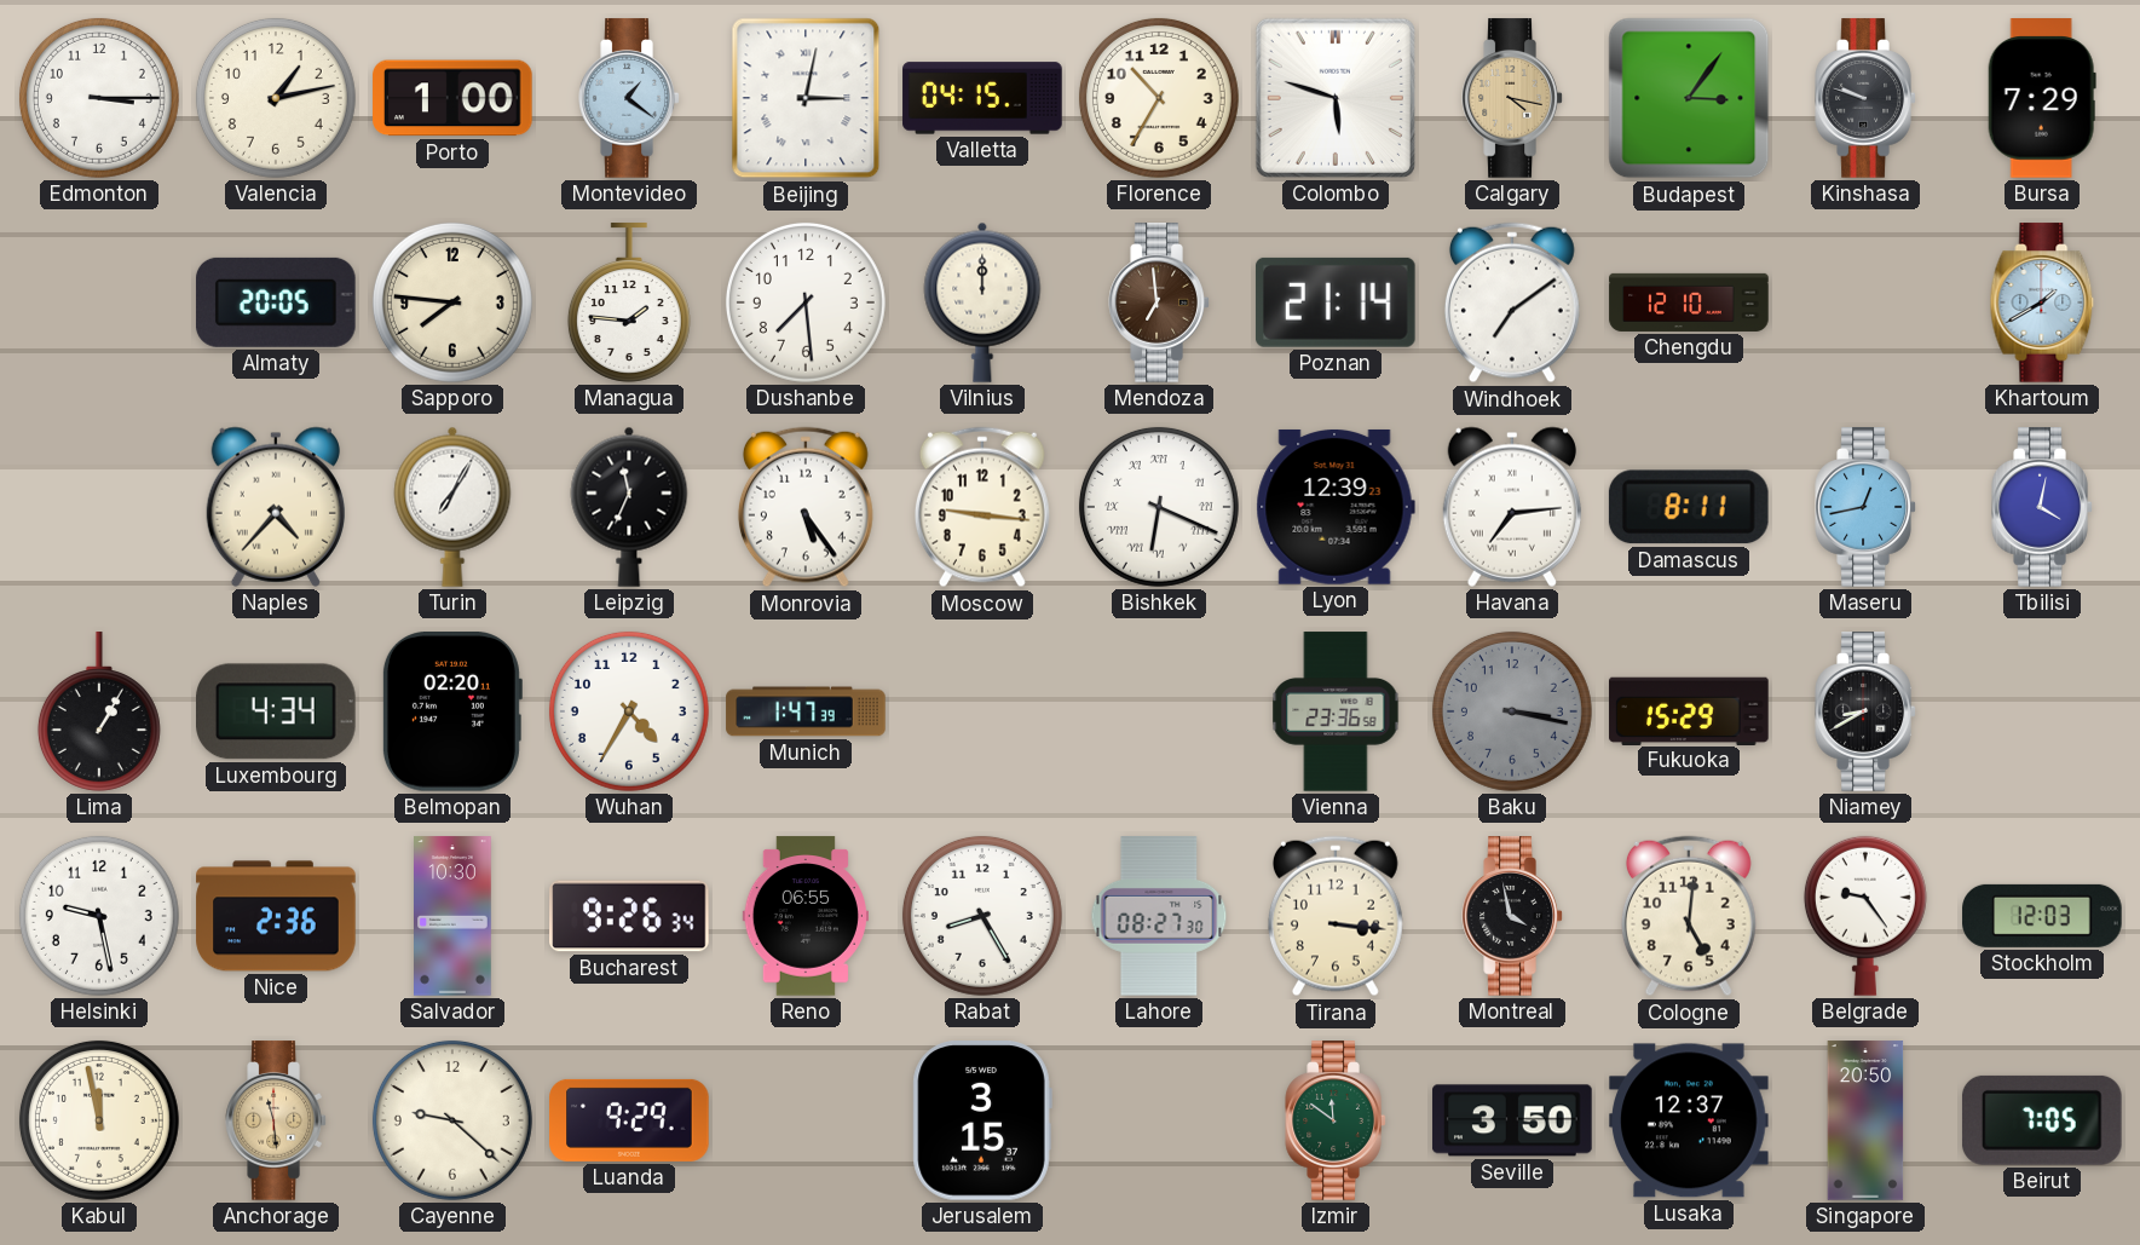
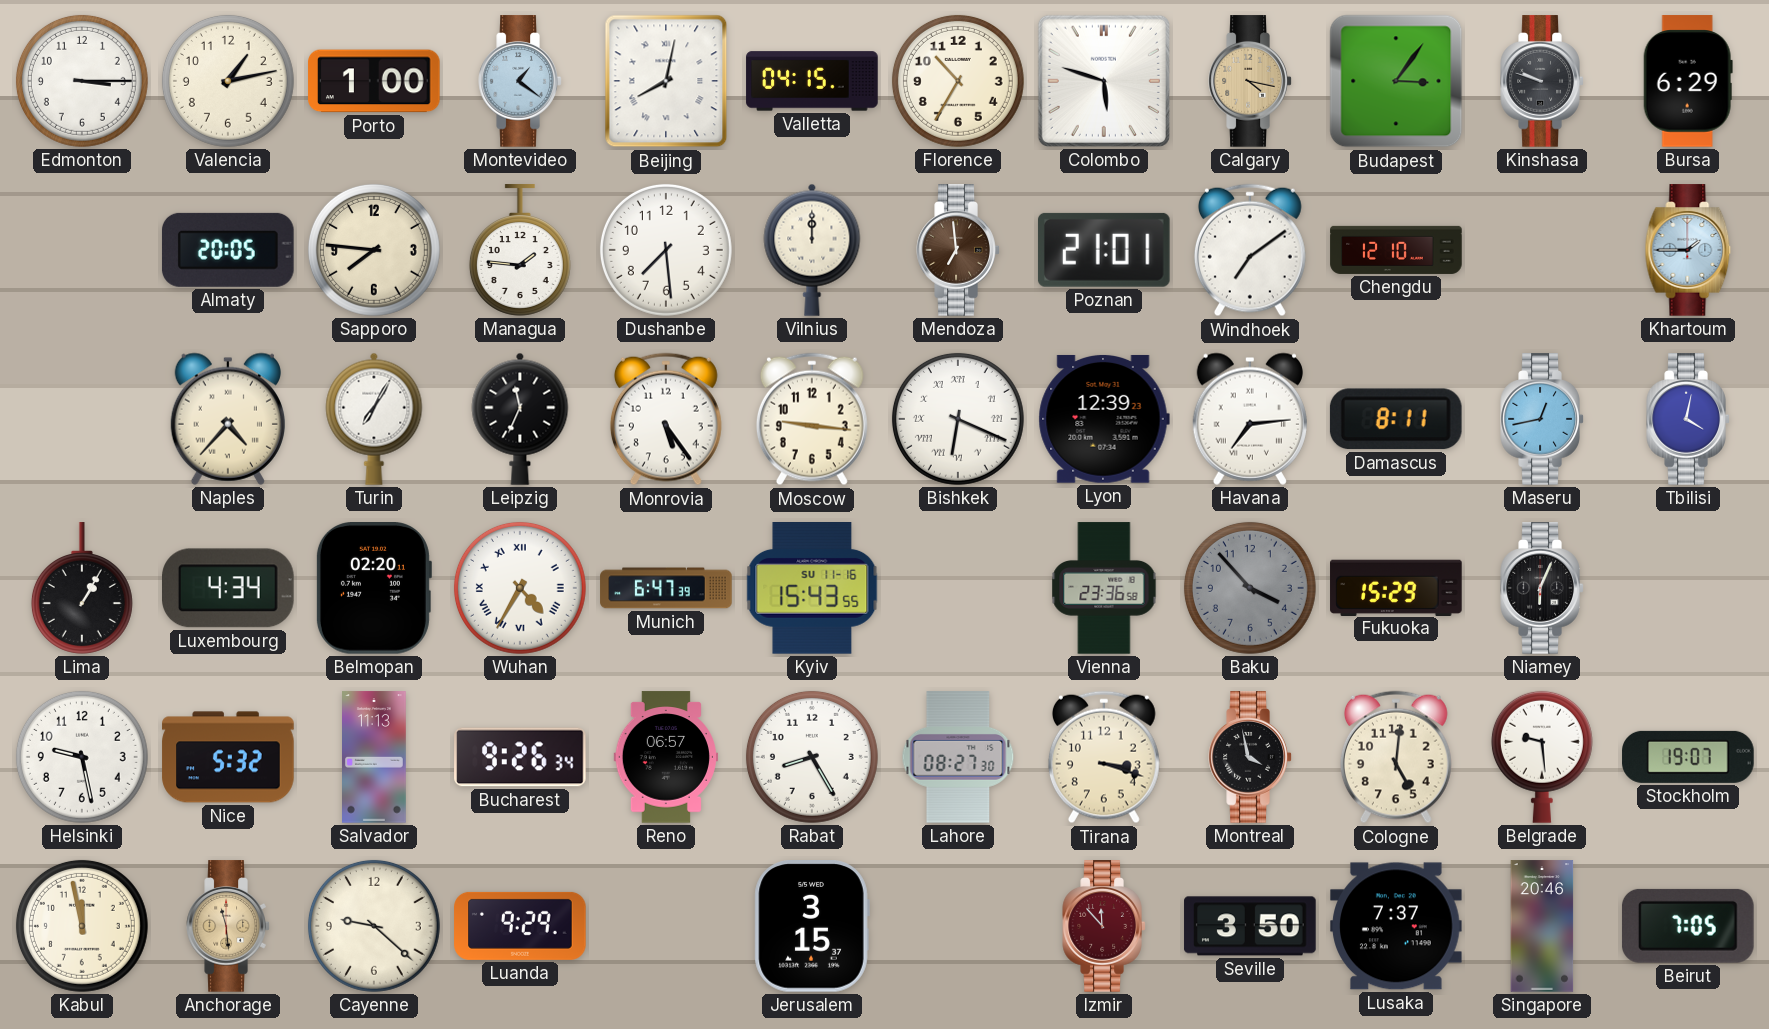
Beijing: 3:02 -> 8:02 (666, 81)
Bursa: 7:29 -> 6:29 (1688, 81)
Poznan: 21:14 -> 21:01 (1104, 250)
Khartoum: 1:40 -> 1:45 (1688, 250)
Wuhan numerals: Arabic -> Roman (520, 588)
Munich: 1:47 -> 6:47 (666, 588)
Kyiv: none -> 15:43 (812, 589)
Baku: 3:17 -> 3:53 (1250, 588)
Niamey: 8:40 -> 6:04 (1542, 588)
Nice: 2:36 -> 5:32 (228, 757)
Salvador: 10:30 -> 11:13 (375, 757)
Reno: 06:55 -> 06:57 (665, 757)
Tirana: 3:16 -> 3:18 (1104, 757)
Belgrade: 9:24 -> 9:29 (1542, 757)
Stockholm: 12:03 -> 19:07 (1688, 757)
Izmir: 11:51 -> 11:53 (1104, 926)
Izmir dial: green -> burgundy (1104, 926)
Lusaka: 12:37 -> 7:37 (1396, 926)
Singapore: 20:50 -> 20:46 (1542, 926)
